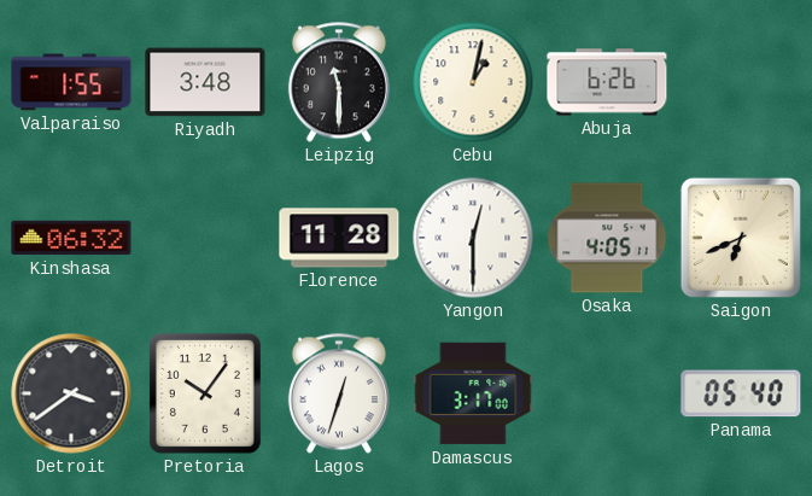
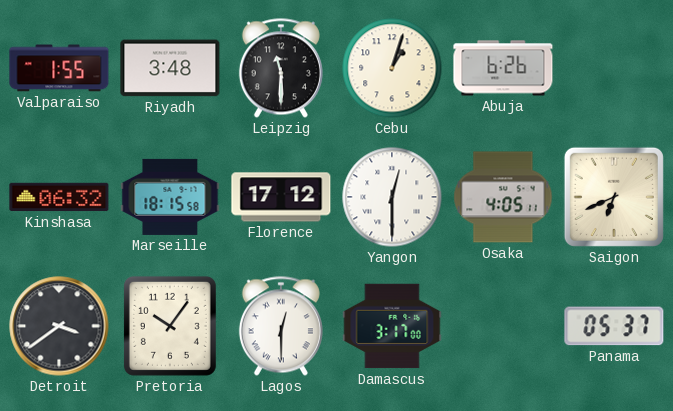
Cebu: 1:02 -> 1:03 (392, 68)
Marseille: none -> 18:15 (170, 197)
Florence: 11:28 -> 17:12 (281, 197)
Lagos: 12:33 -> 12:30 (281, 326)
Panama: 05:40 -> 05:37 (614, 326)
